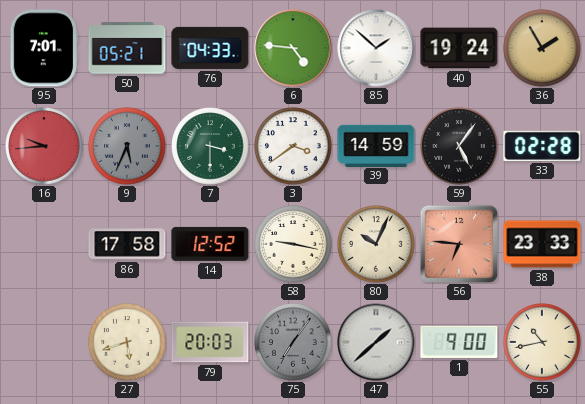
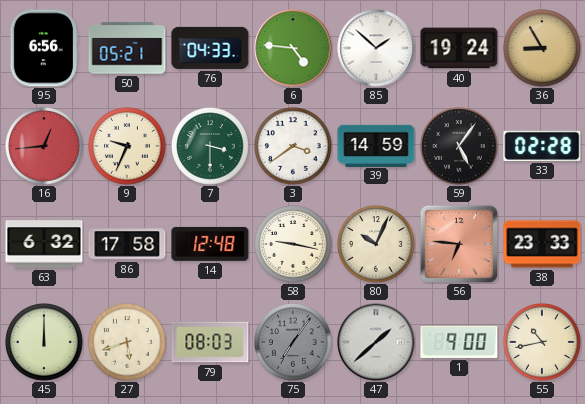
95: 7:01 -> 6:56 (43, 48)
36: 1:55 -> 8:55 (542, 48)
16: 9:44 -> 12:44 (44, 146)
9: 5:34 -> 9:34 (127, 146)
9 dial: grey -> cream (127, 146)
63: none -> 6:32 (44, 244)
14: 12:52 -> 12:48 (210, 244)
45: none -> 12:00 (44, 342)
79: 20:03 -> 08:03 (210, 342)
